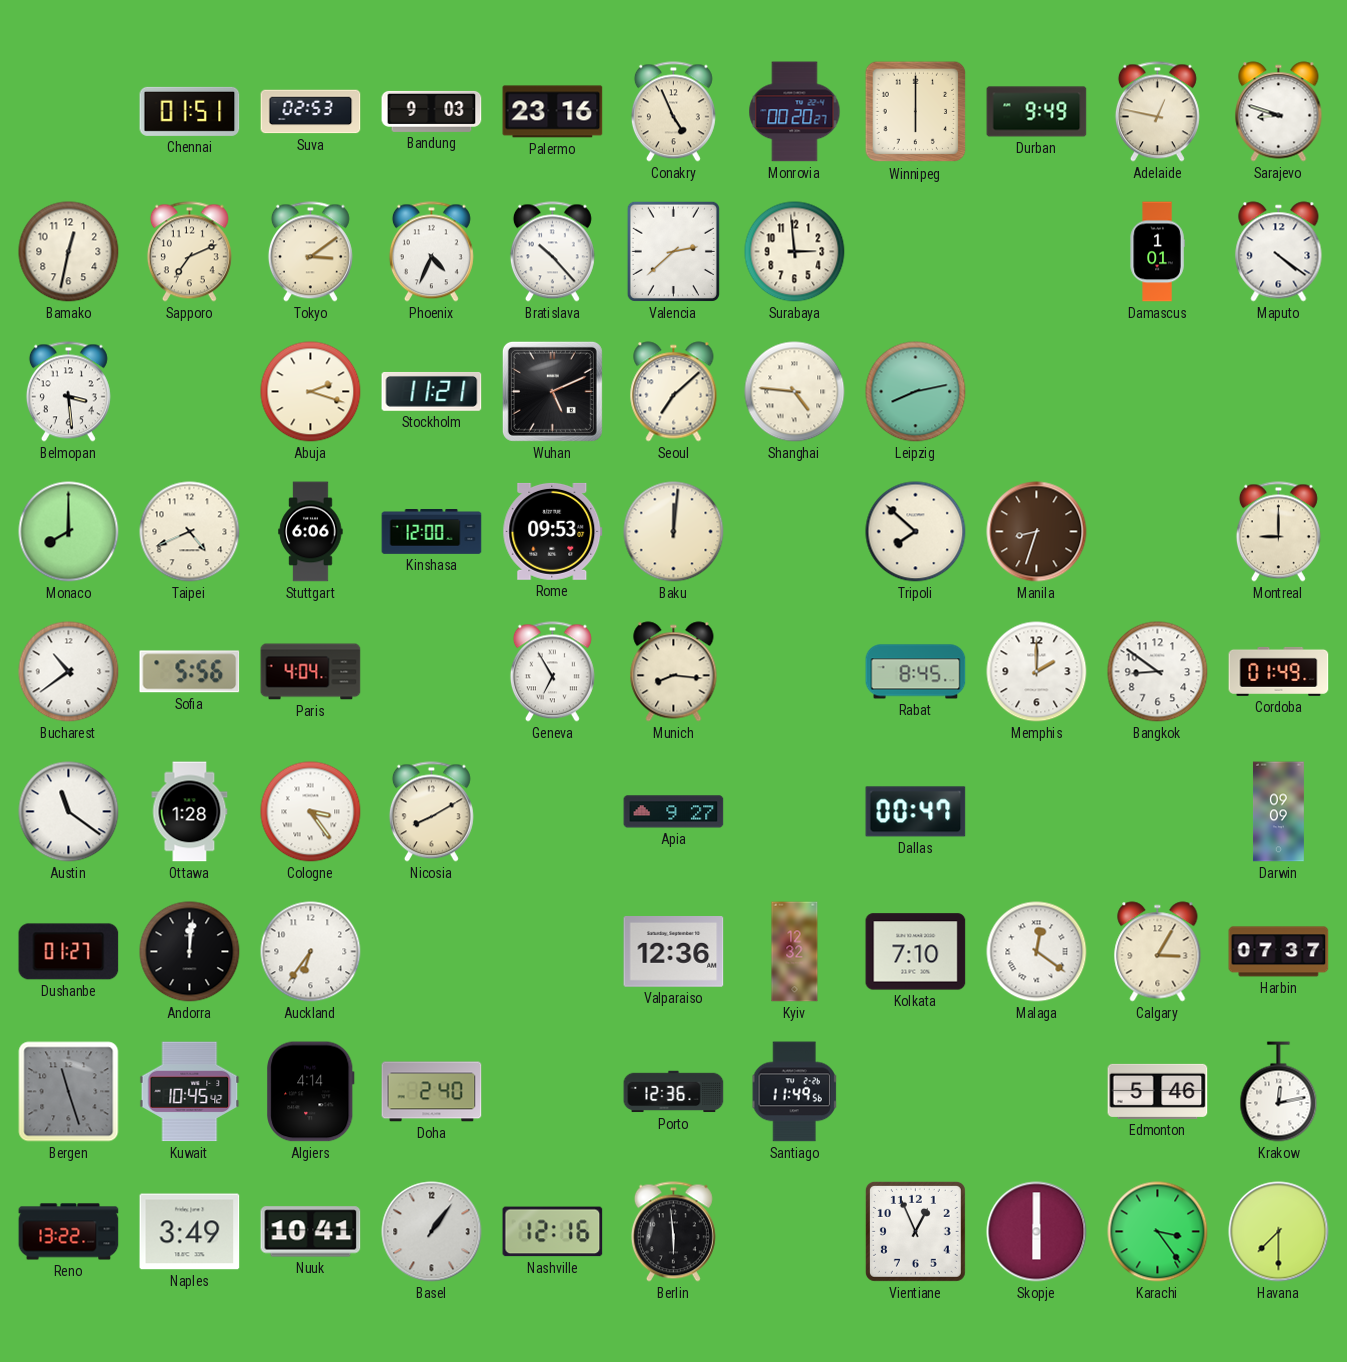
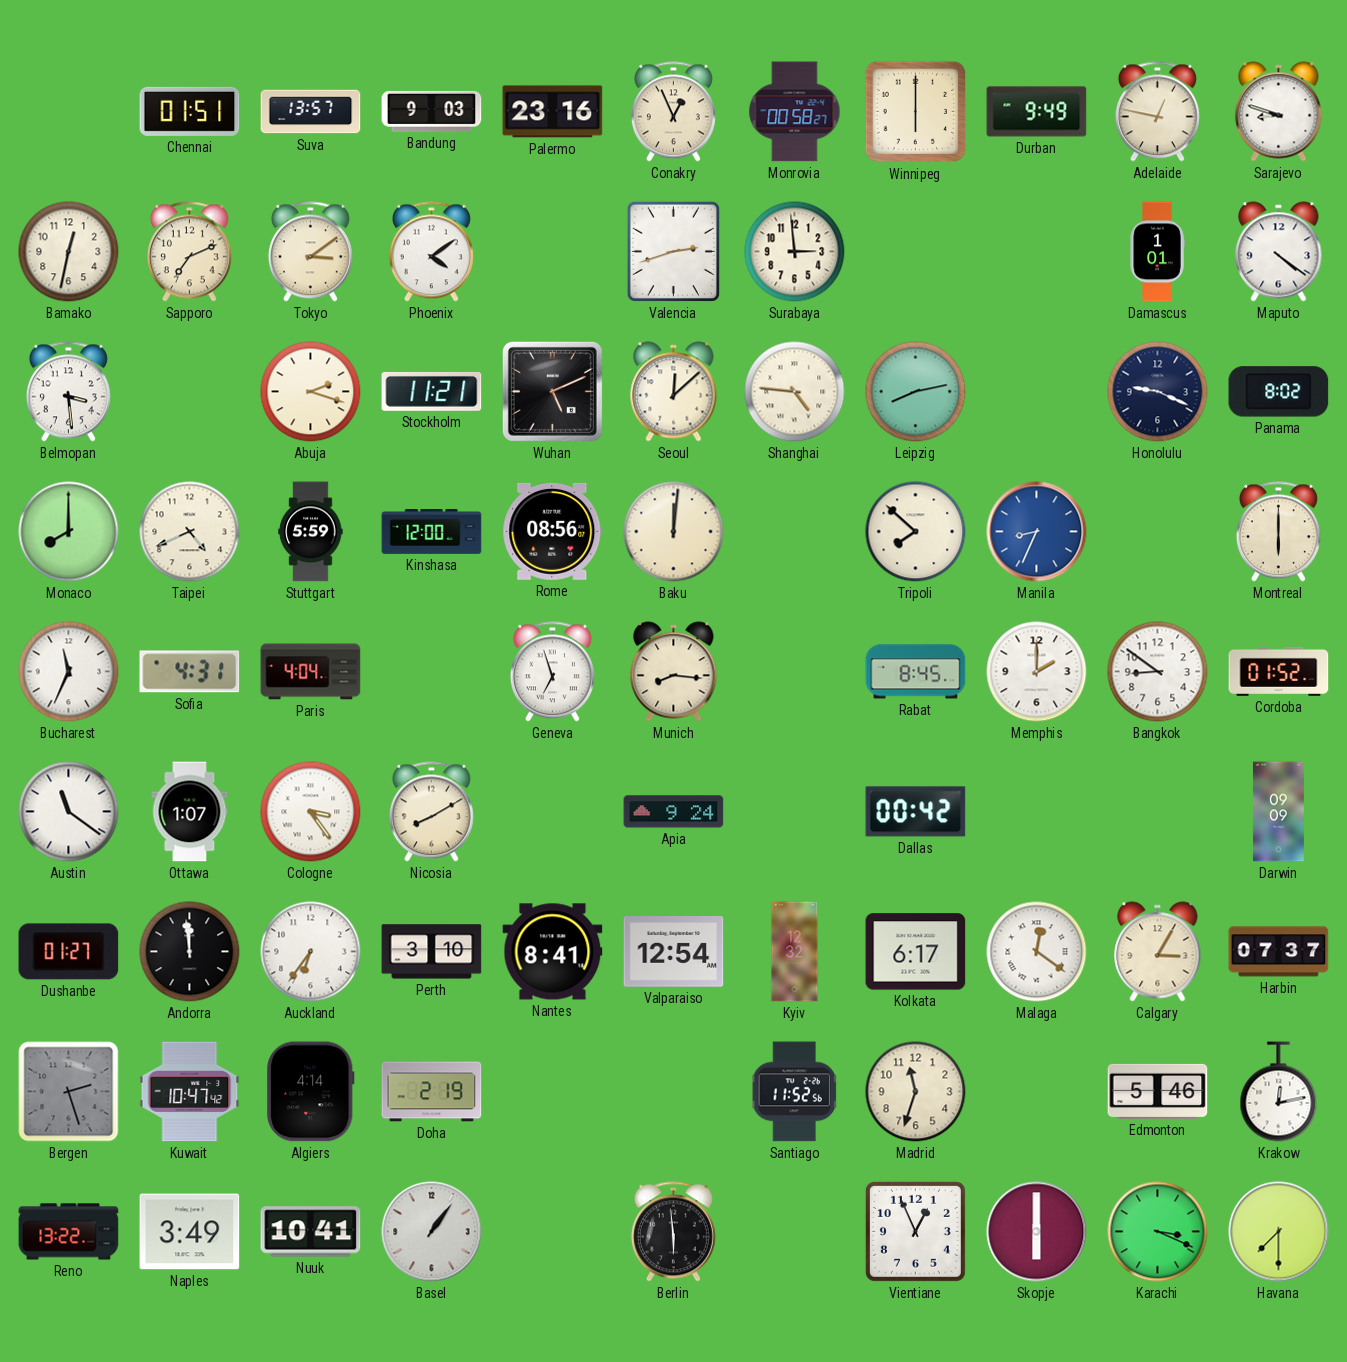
Suva: 02:53 -> 13:57 (311, 112)
Conakry: 4:56 -> 12:56 (673, 112)
Monrovia: 00:20 -> 00:58 (795, 112)
Phoenix: 4:34 -> 4:09 (431, 252)
Bratislava: 10:23 -> none (552, 252)
Valencia: 2:38 -> 2:42 (673, 251)
Seoul: 7:08 -> 12:08 (674, 392)
Honolulu: none -> 9:19 (1158, 392)
Panama: none -> 8:02 (1279, 392)
Stuttgart: 6:06 -> 5:59 (311, 532)
Rome: 09:53 -> 08:56 (553, 531)
Manila: 8:33 -> 8:34 (1037, 532)
Manila dial: brown -> blue (1037, 532)
Montreal: 9:00 -> 6:00 (1278, 532)
Bucharest: 10:39 -> 11:34 (69, 672)
Sofia: 5:56 -> 4:31 (190, 672)
Geneva: 6:55 -> 6:57 (552, 672)
Cordoba: 01:49 -> 01:52 (1279, 671)
Ottawa: 1:28 -> 1:07 (190, 812)
Apia: 9:27 -> 9:24 (674, 812)
Dallas: 00:47 -> 00:42 (916, 812)
Andorra: 12:01 -> 11:59 (190, 952)
Perth: none -> 3:10 (432, 952)
Nantes: none -> 8:41 (553, 952)
Valparaiso: 12:36 -> 12:54 (674, 952)
Kolkata: 7:10 -> 6:17 (916, 952)
Bergen: 11:27 -> 2:27 (69, 1092)
Kuwait: 10:45 -> 10:47 (190, 1092)
Doha: 2:40 -> 2:19 (432, 1092)
Porto: 12:36 -> none (674, 1092)
Santiago: 11:49 -> 11:52 (794, 1092)
Madrid: none -> 11:33 (916, 1092)
Nashville: 12:16 -> none (553, 1232)
Karachi: 3:24 -> 3:19 (1158, 1232)
